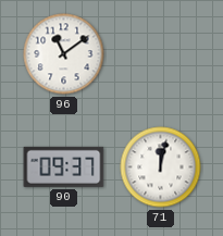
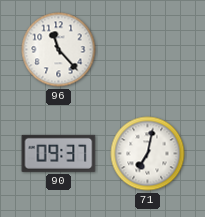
96: 11:09 -> 11:23 (59, 50)
71: 12:02 -> 7:02 (148, 154)
